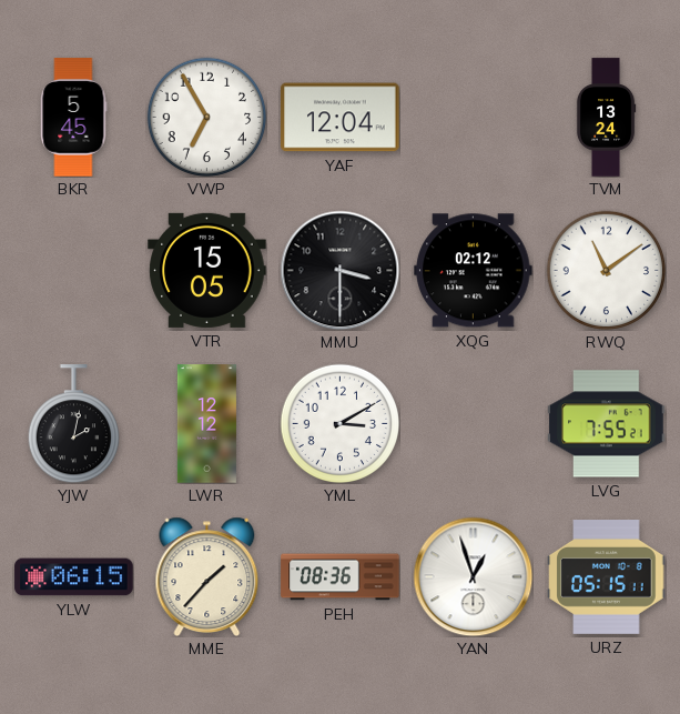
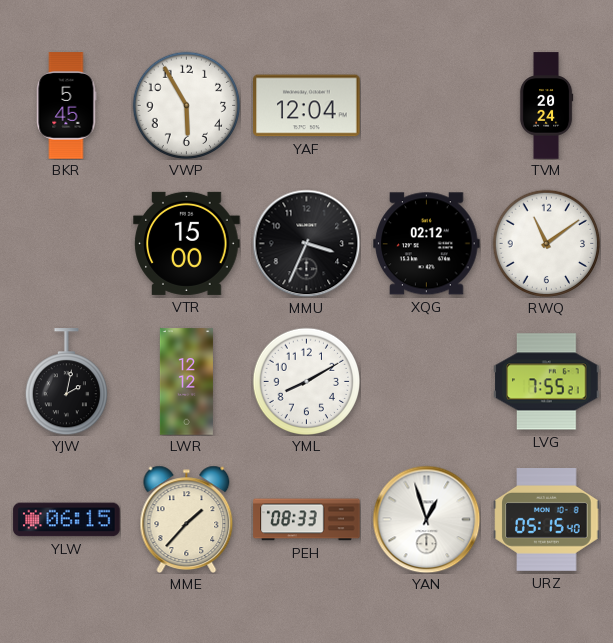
VWP: 6:55 -> 5:55 (186, 105)
TVM: 13:24 -> 20:24 (546, 106)
VTR: 15:05 -> 15:00 (187, 243)
MMU: 3:30 -> 3:34 (306, 243)
YML: 3:10 -> 8:10 (306, 381)
PEH: 08:36 -> 08:33 (307, 520)
URZ: 05:15:11 -> 05:15:40 (547, 520)
